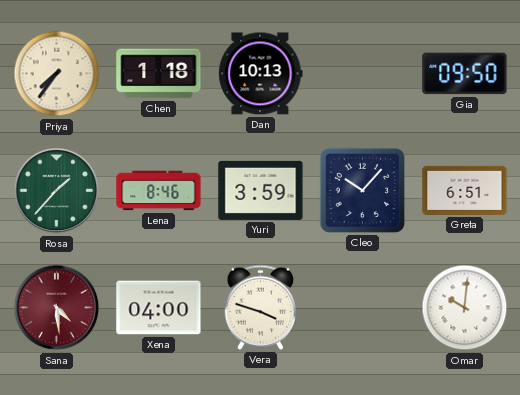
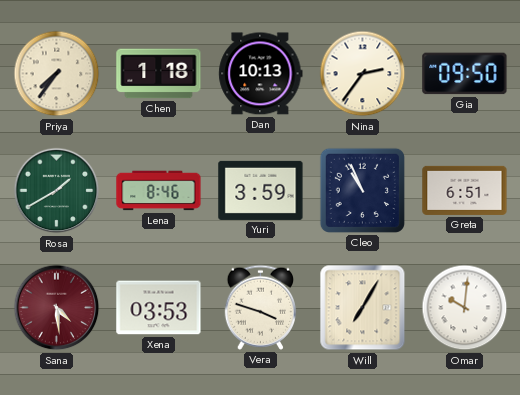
Nina: none -> 2:36 (363, 74)
Rosa: 1:37 -> 1:40 (57, 191)
Cleo: 10:07 -> 10:56 (362, 190)
Xena: 04:00 -> 03:53 (159, 308)
Will: none -> 7:05 (363, 308)
